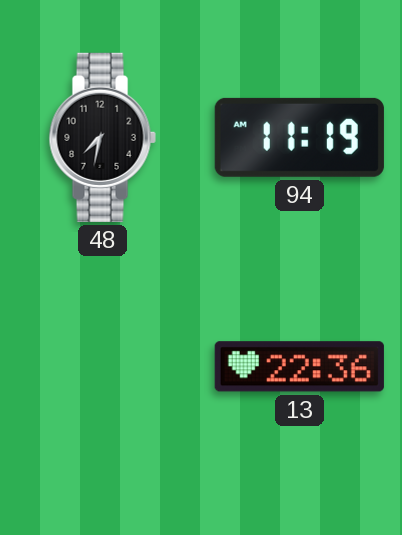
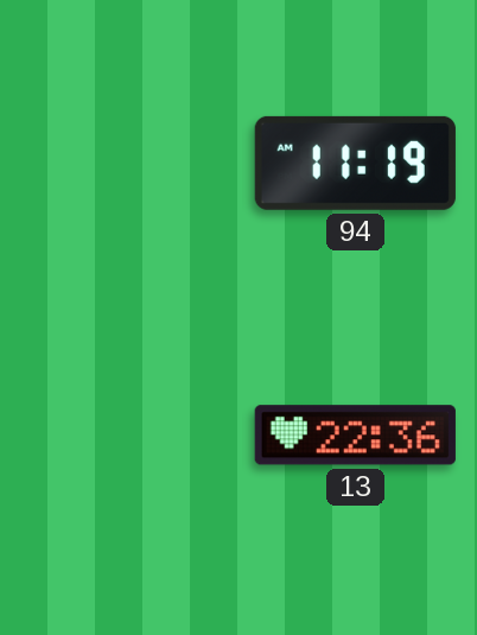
48: 7:32 -> none (102, 137)
